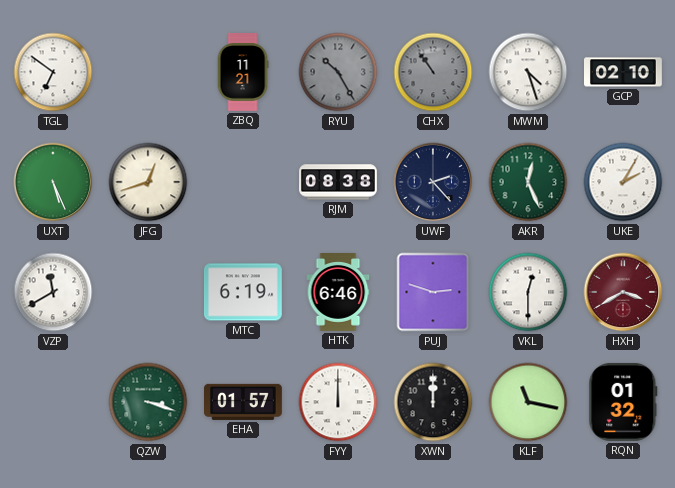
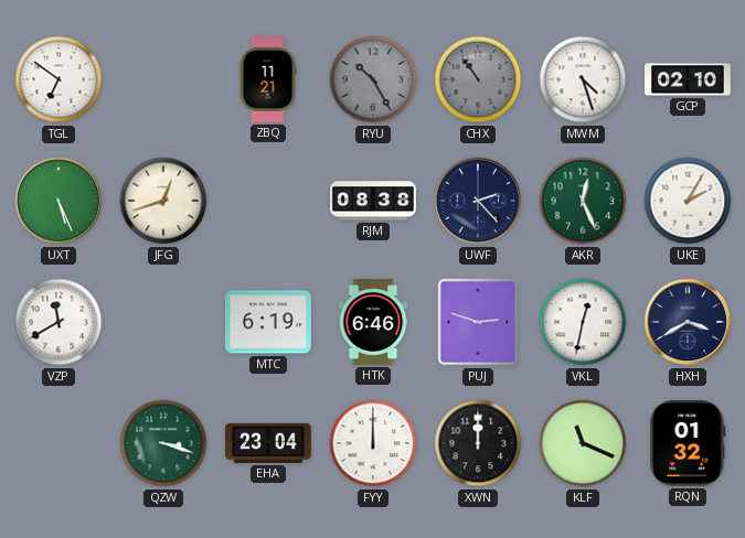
VKL: 12:30 -> 12:32 (583, 322)
HXH dial: burgundy -> navy (688, 322)
EHA: 01:57 -> 23:04 (269, 443)
KLF: 11:17 -> 11:19 (583, 443)
